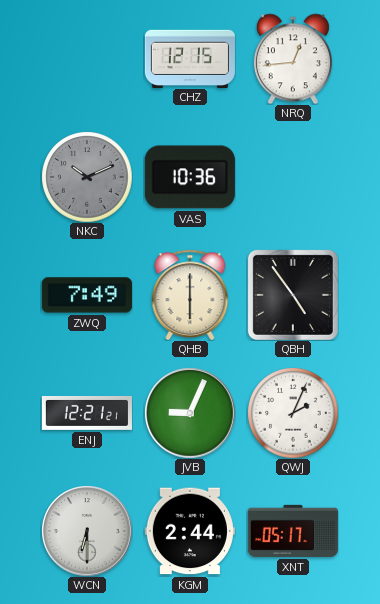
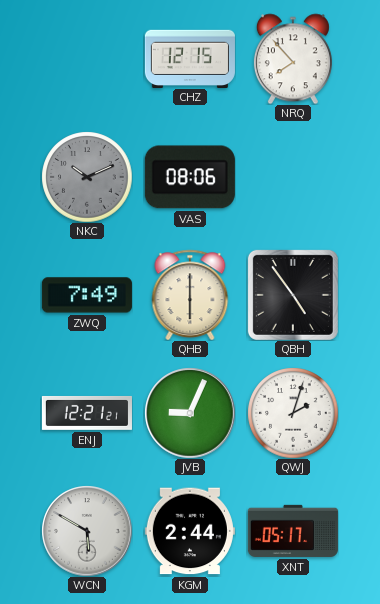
NRQ: 12:44 -> 7:53 (293, 59)
VAS: 10:36 -> 08:06 (190, 177)
QWJ: 2:04 -> 2:03 (293, 413)
WCN: 6:30 -> 5:50 (87, 531)
